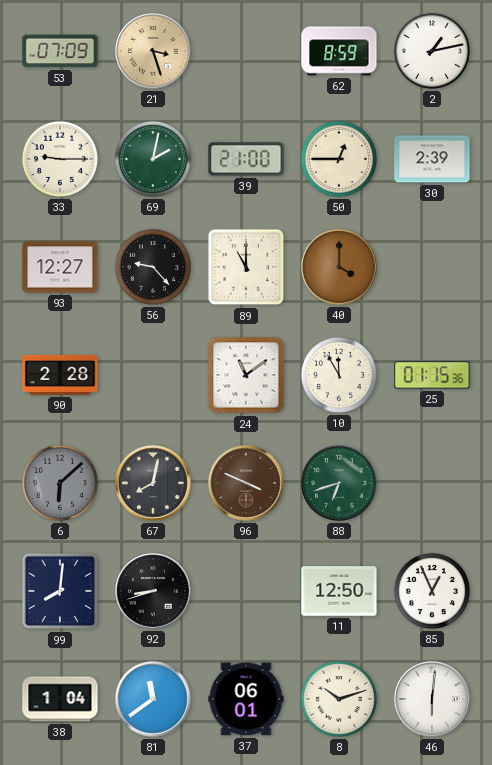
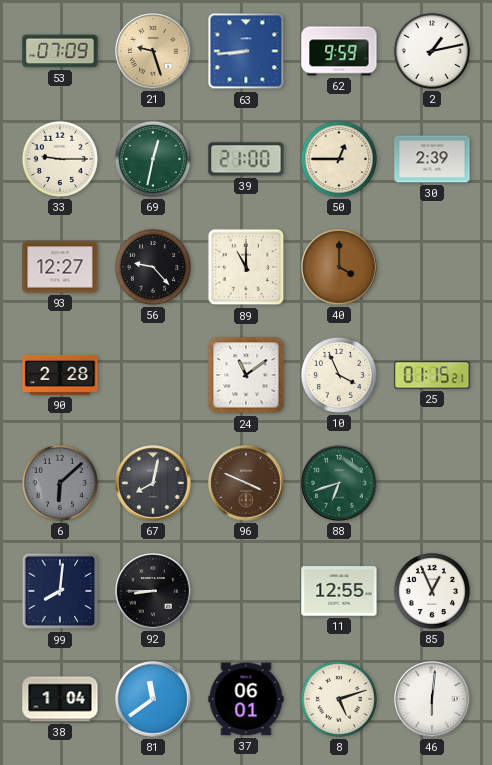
21: 3:27 -> 9:27 (153, 51)
63: none -> 8:44 (246, 51)
62: 8:59 -> 9:59 (339, 51)
69: 2:02 -> 12:32 (153, 159)
10: 11:55 -> 3:56 (339, 375)
25: 01:15:36 -> 01:15:21 (432, 375)
92: 8:42 -> 8:45 (153, 591)
11: 12:50 -> 12:55 (339, 591)
8: 10:12 -> 5:12 (339, 699)
